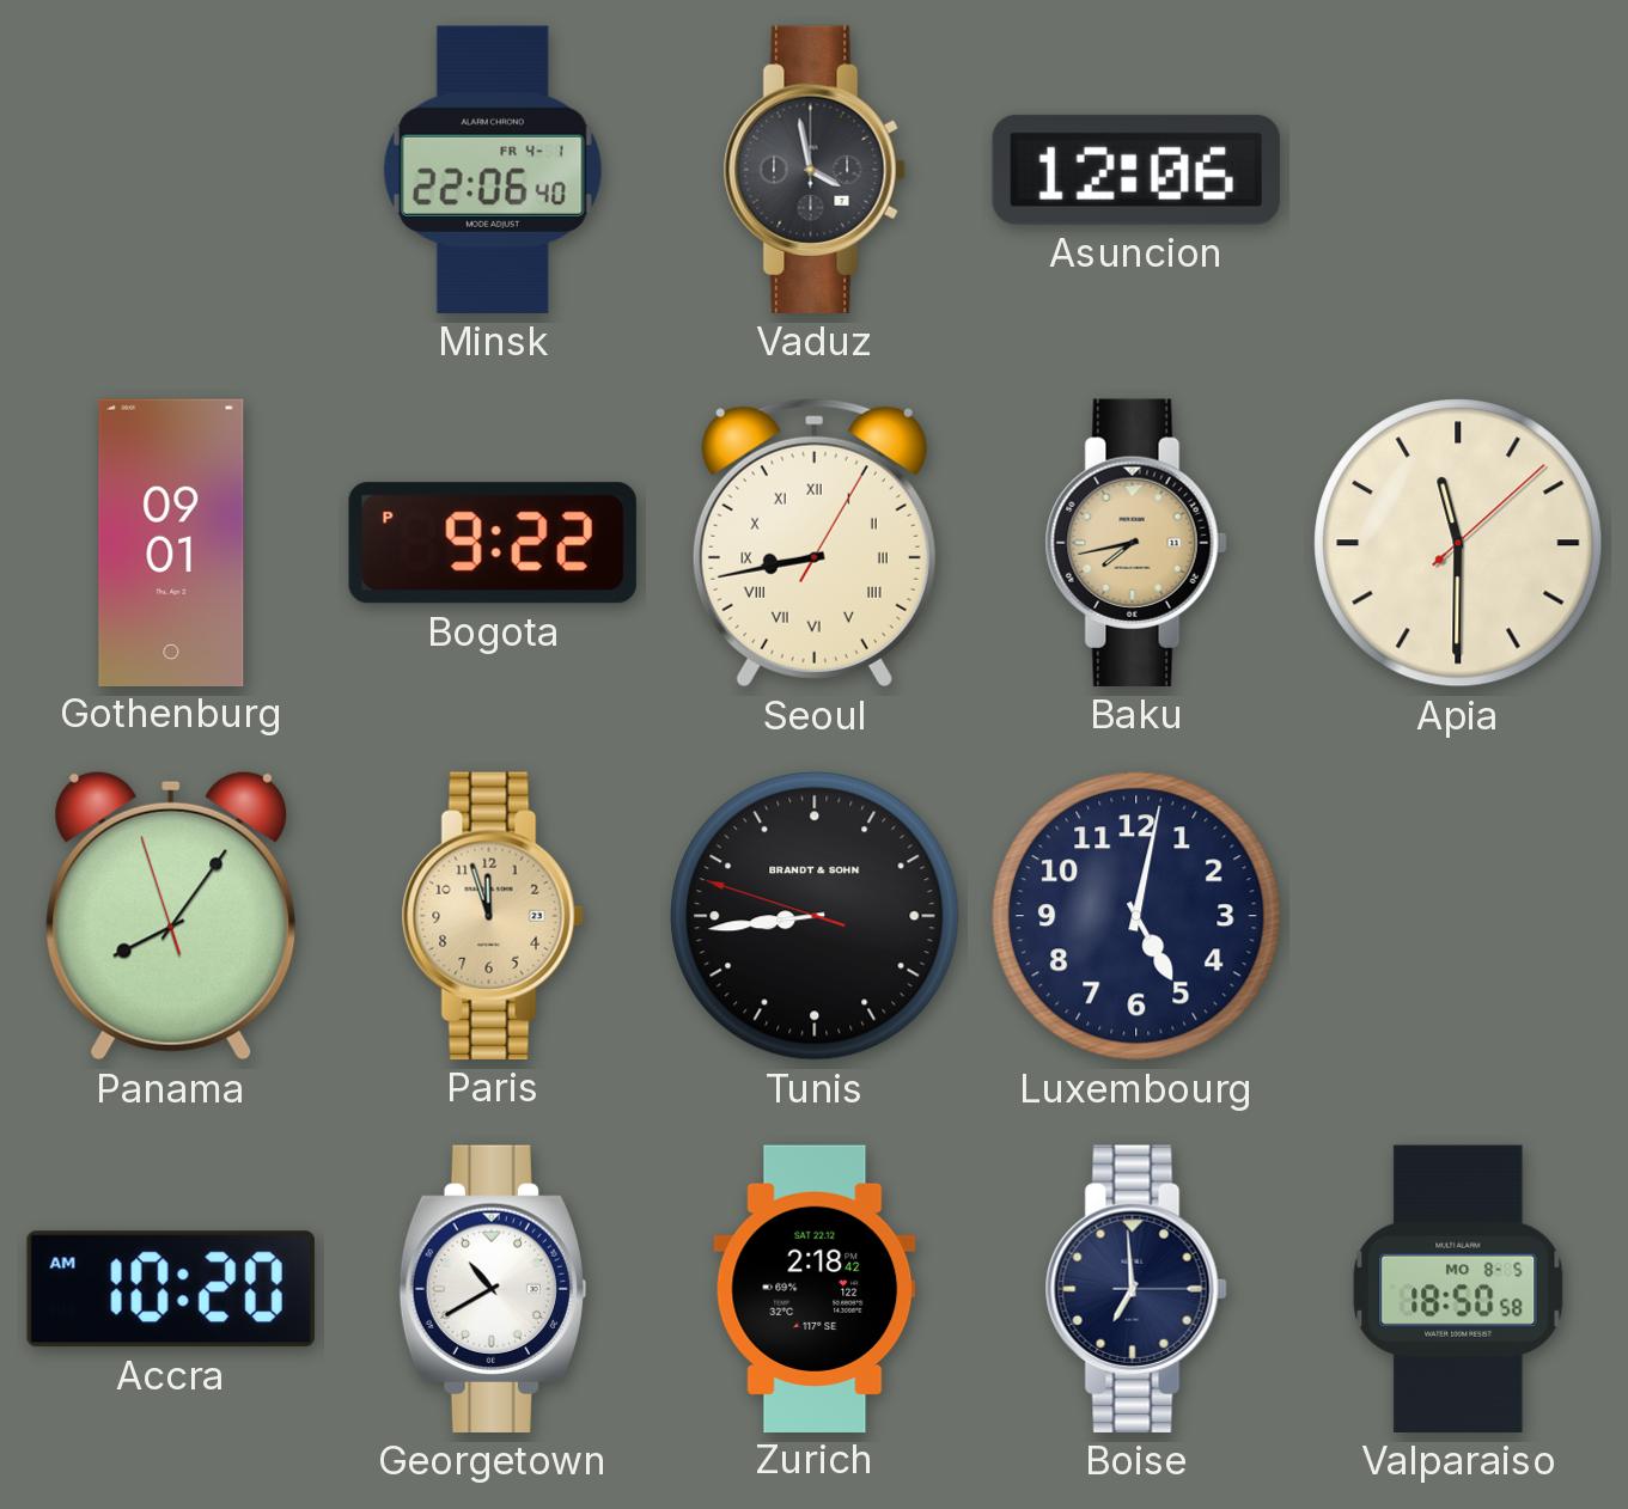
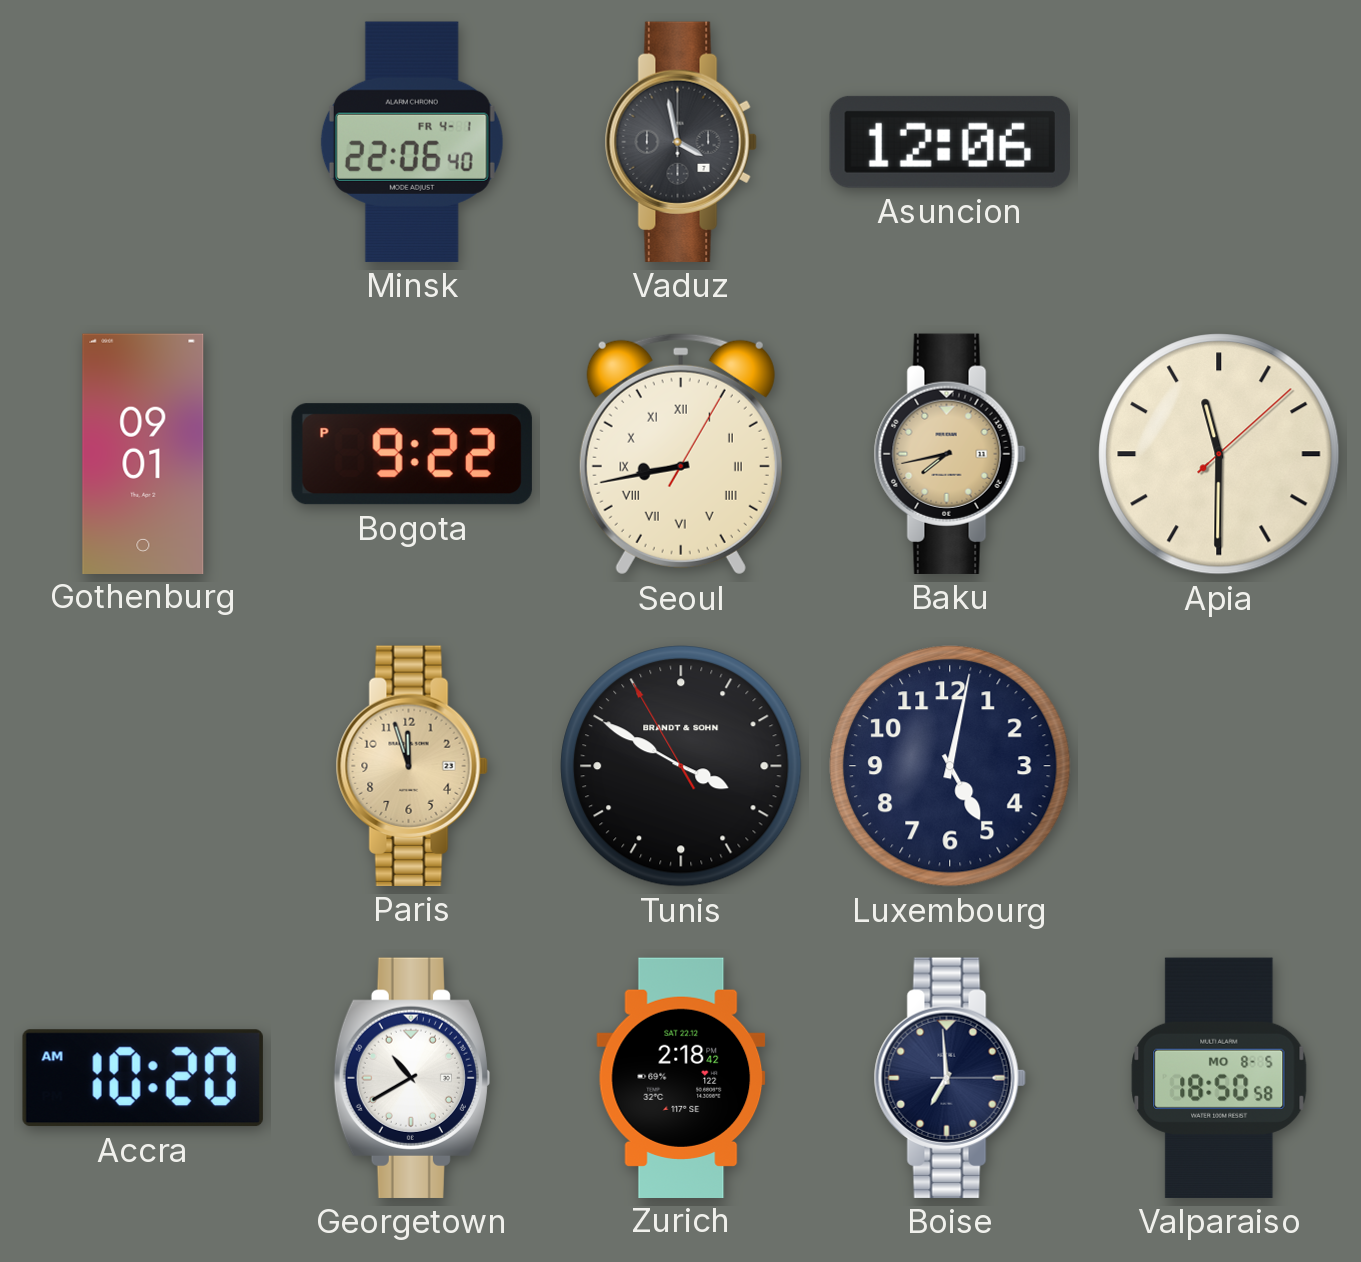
Panama: 8:05 -> none (171, 916)
Tunis: 8:43 -> 3:49 (681, 766)
